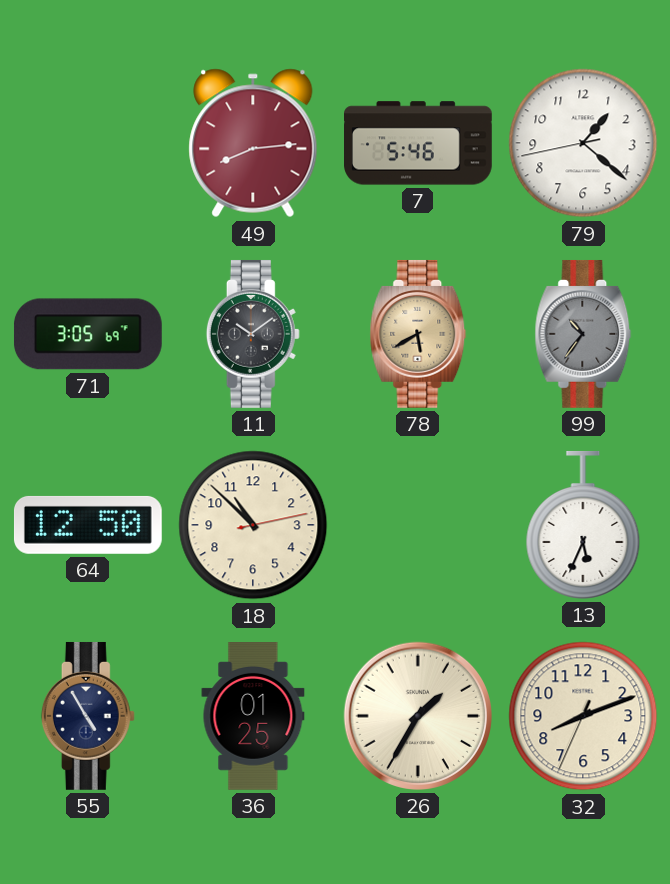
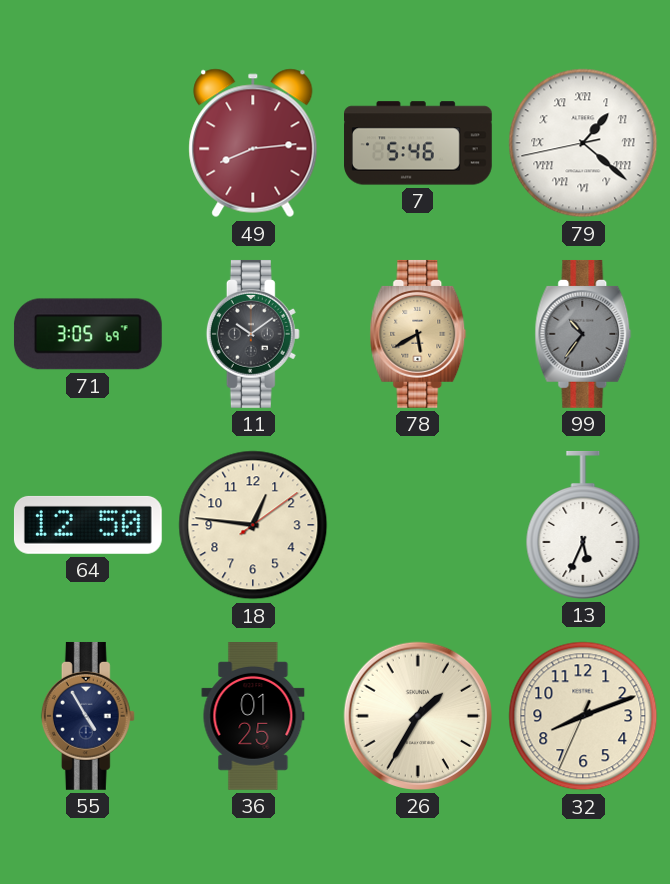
79 numerals: Arabic -> Roman (583, 143)
18: 10:52 -> 12:46 (253, 525)
